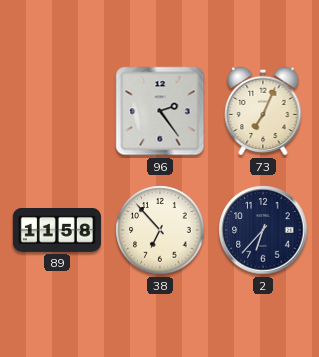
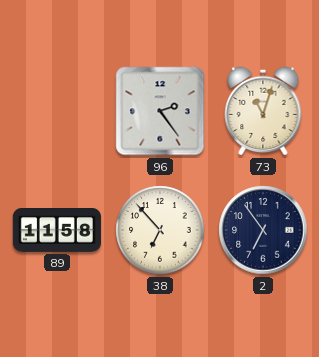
73: 7:04 -> 11:03 (263, 111)
2: 6:37 -> 6:54 (263, 230)
